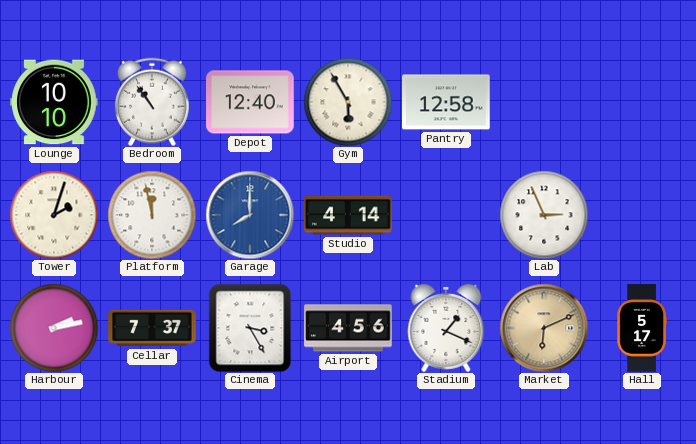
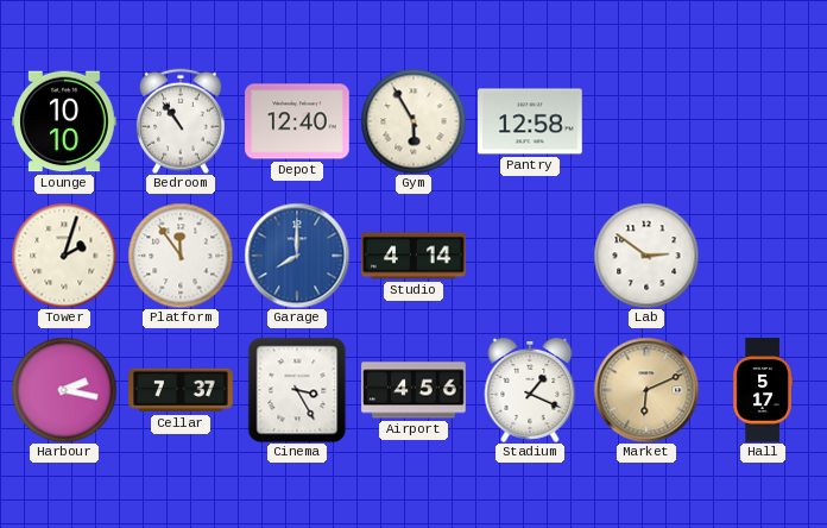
Platform: 11:58 -> 11:54 (181, 256)
Lab: 2:56 -> 2:51 (646, 256)
Harbour: 2:13 -> 2:17 (64, 390)
